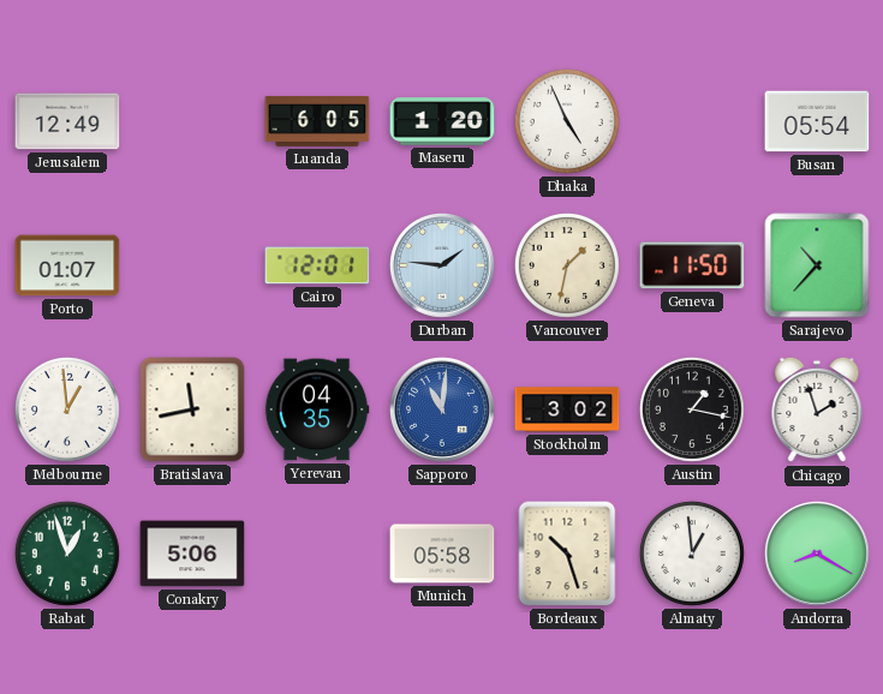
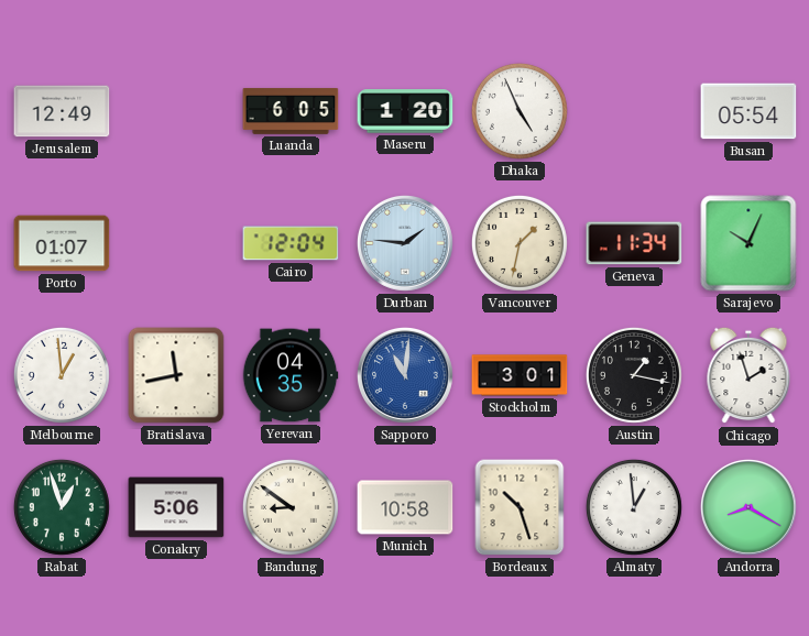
Cairo: 12:01 -> 12:04 (291, 243)
Geneva: 11:50 -> 11:34 (634, 243)
Sarajevo: 10:37 -> 10:04 (748, 243)
Stockholm: 3:02 -> 3:01 (520, 375)
Bandung: none -> 8:51 (291, 507)
Munich: 05:58 -> 10:58 (405, 507)
